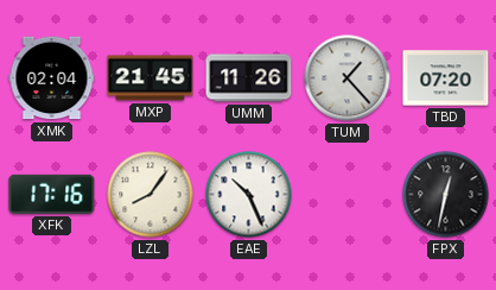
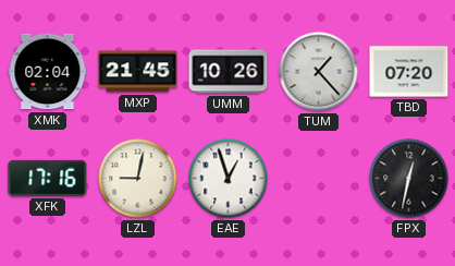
UMM: 11:26 -> 10:26 (229, 72)
LZL: 8:06 -> 9:02 (138, 179)
EAE: 10:26 -> 12:57 (229, 179)
